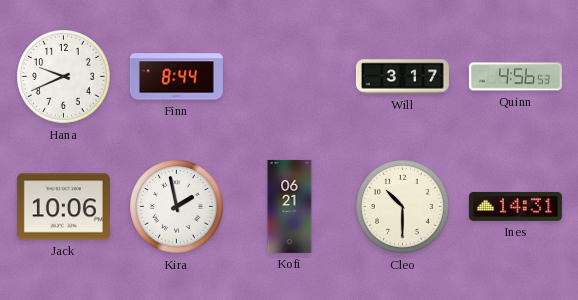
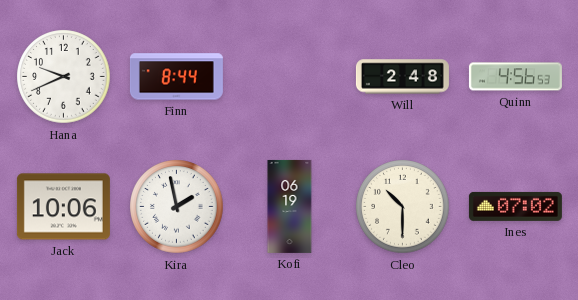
Will: 3:17 -> 2:48 (402, 77)
Kofi: 06:21 -> 06:19 (290, 206)
Ines: 14:31 -> 07:02 (515, 206)
